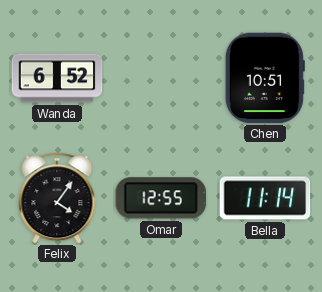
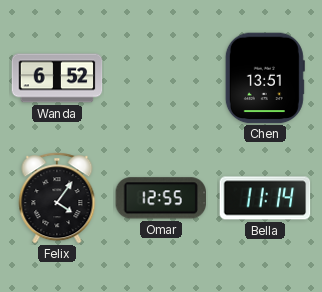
Chen: 10:51 -> 13:51 (265, 78)
